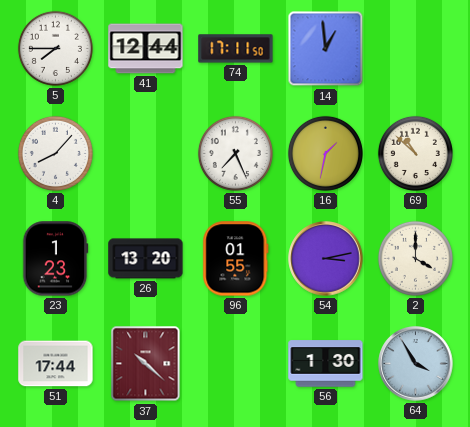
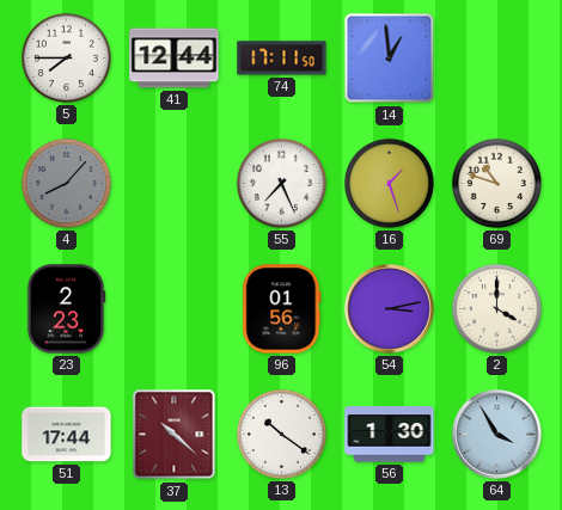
4 dial: white -> grey (66, 183)
16: 1:32 -> 1:27 (389, 183)
69: 10:52 -> 10:48 (496, 183)
23: 1:23 -> 2:23 (66, 309)
26: 13:20 -> none (146, 259)
96: 01:55 -> 01:56 (282, 309)
13: none -> 10:21 (281, 434)
